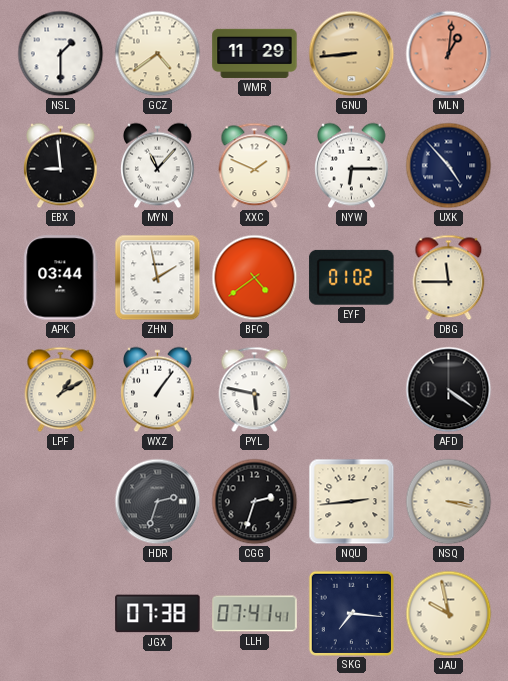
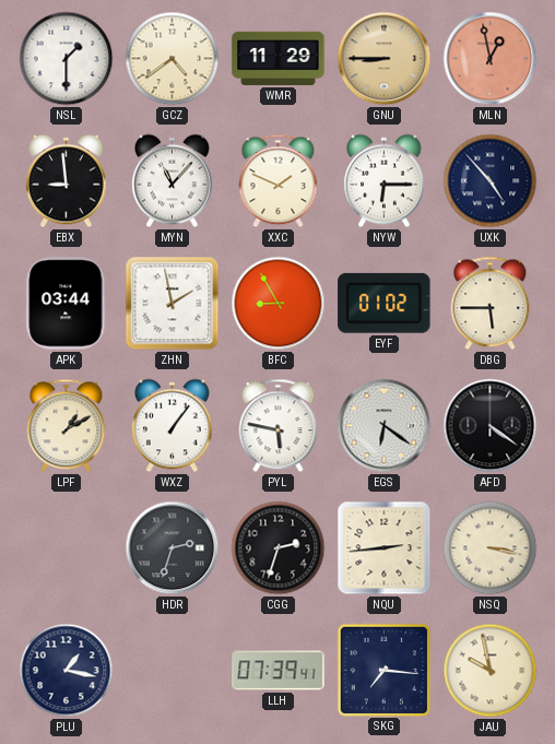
GNU: 8:44 -> 8:45 (385, 59)
MLN: 1:01 -> 12:58 (491, 59)
BFC: 4:39 -> 8:55 (279, 304)
DBG: 11:45 -> 5:45 (491, 304)
EGS: none -> 6:21 (385, 426)
PLU: none -> 1:17 (67, 671)
JGX: 07:38 -> none (158, 614)
LLH: 07:41 -> 07:39 (279, 671)
